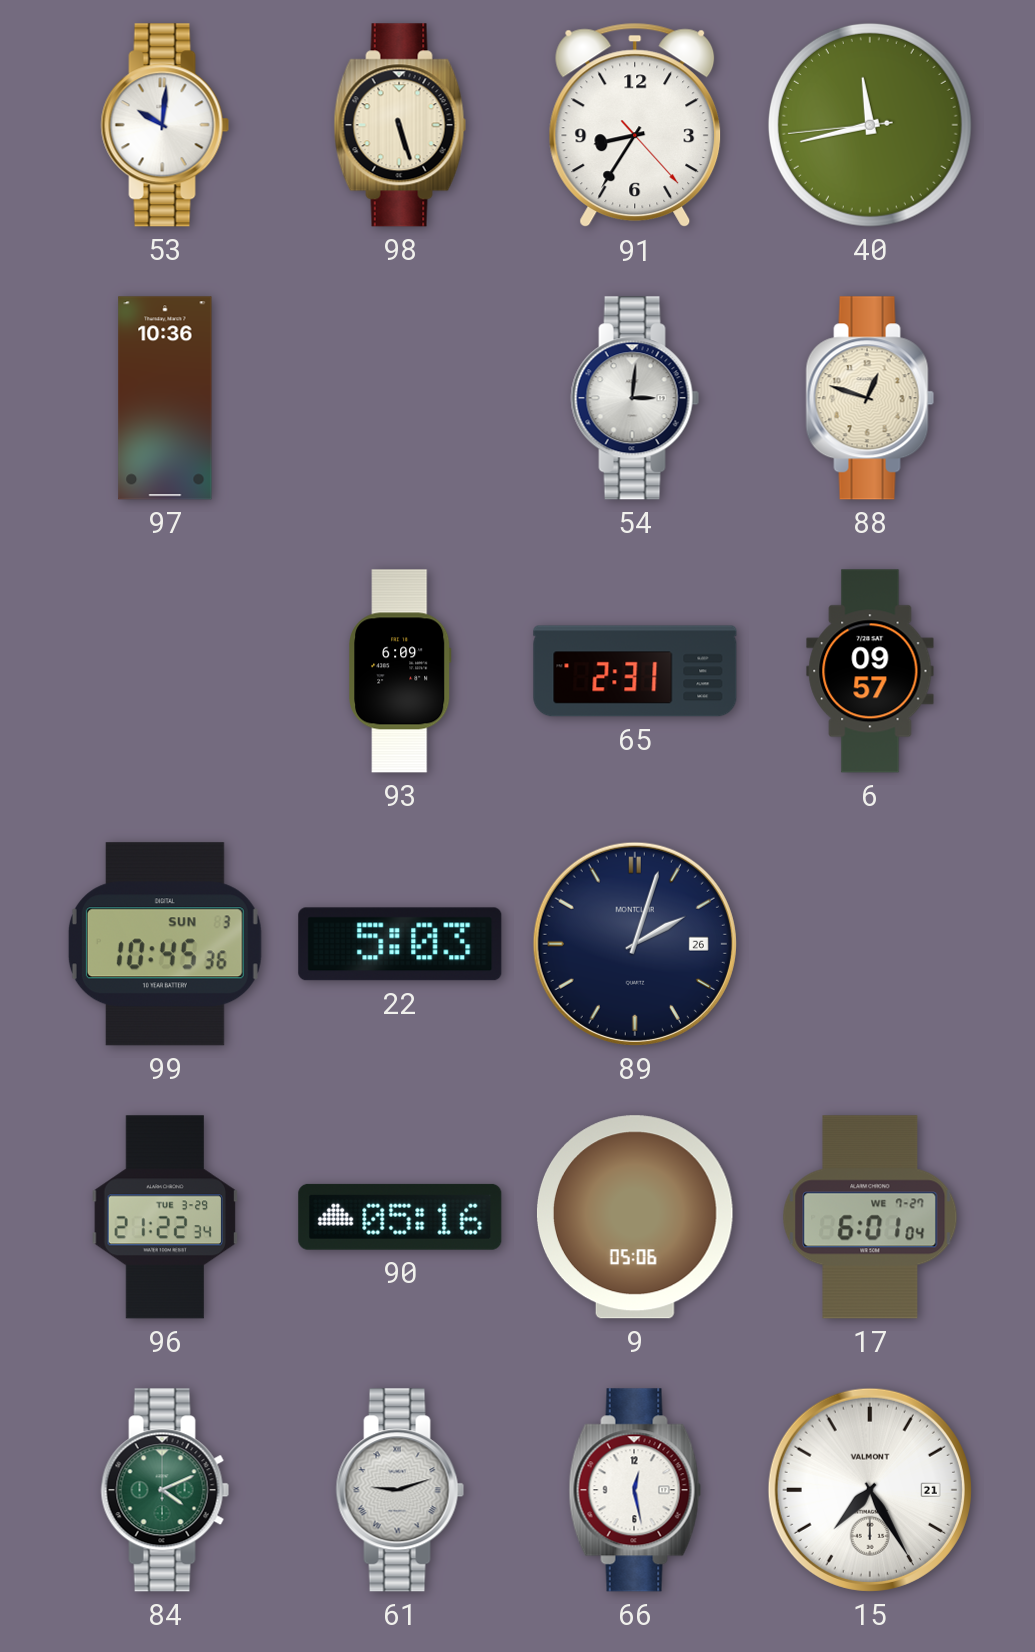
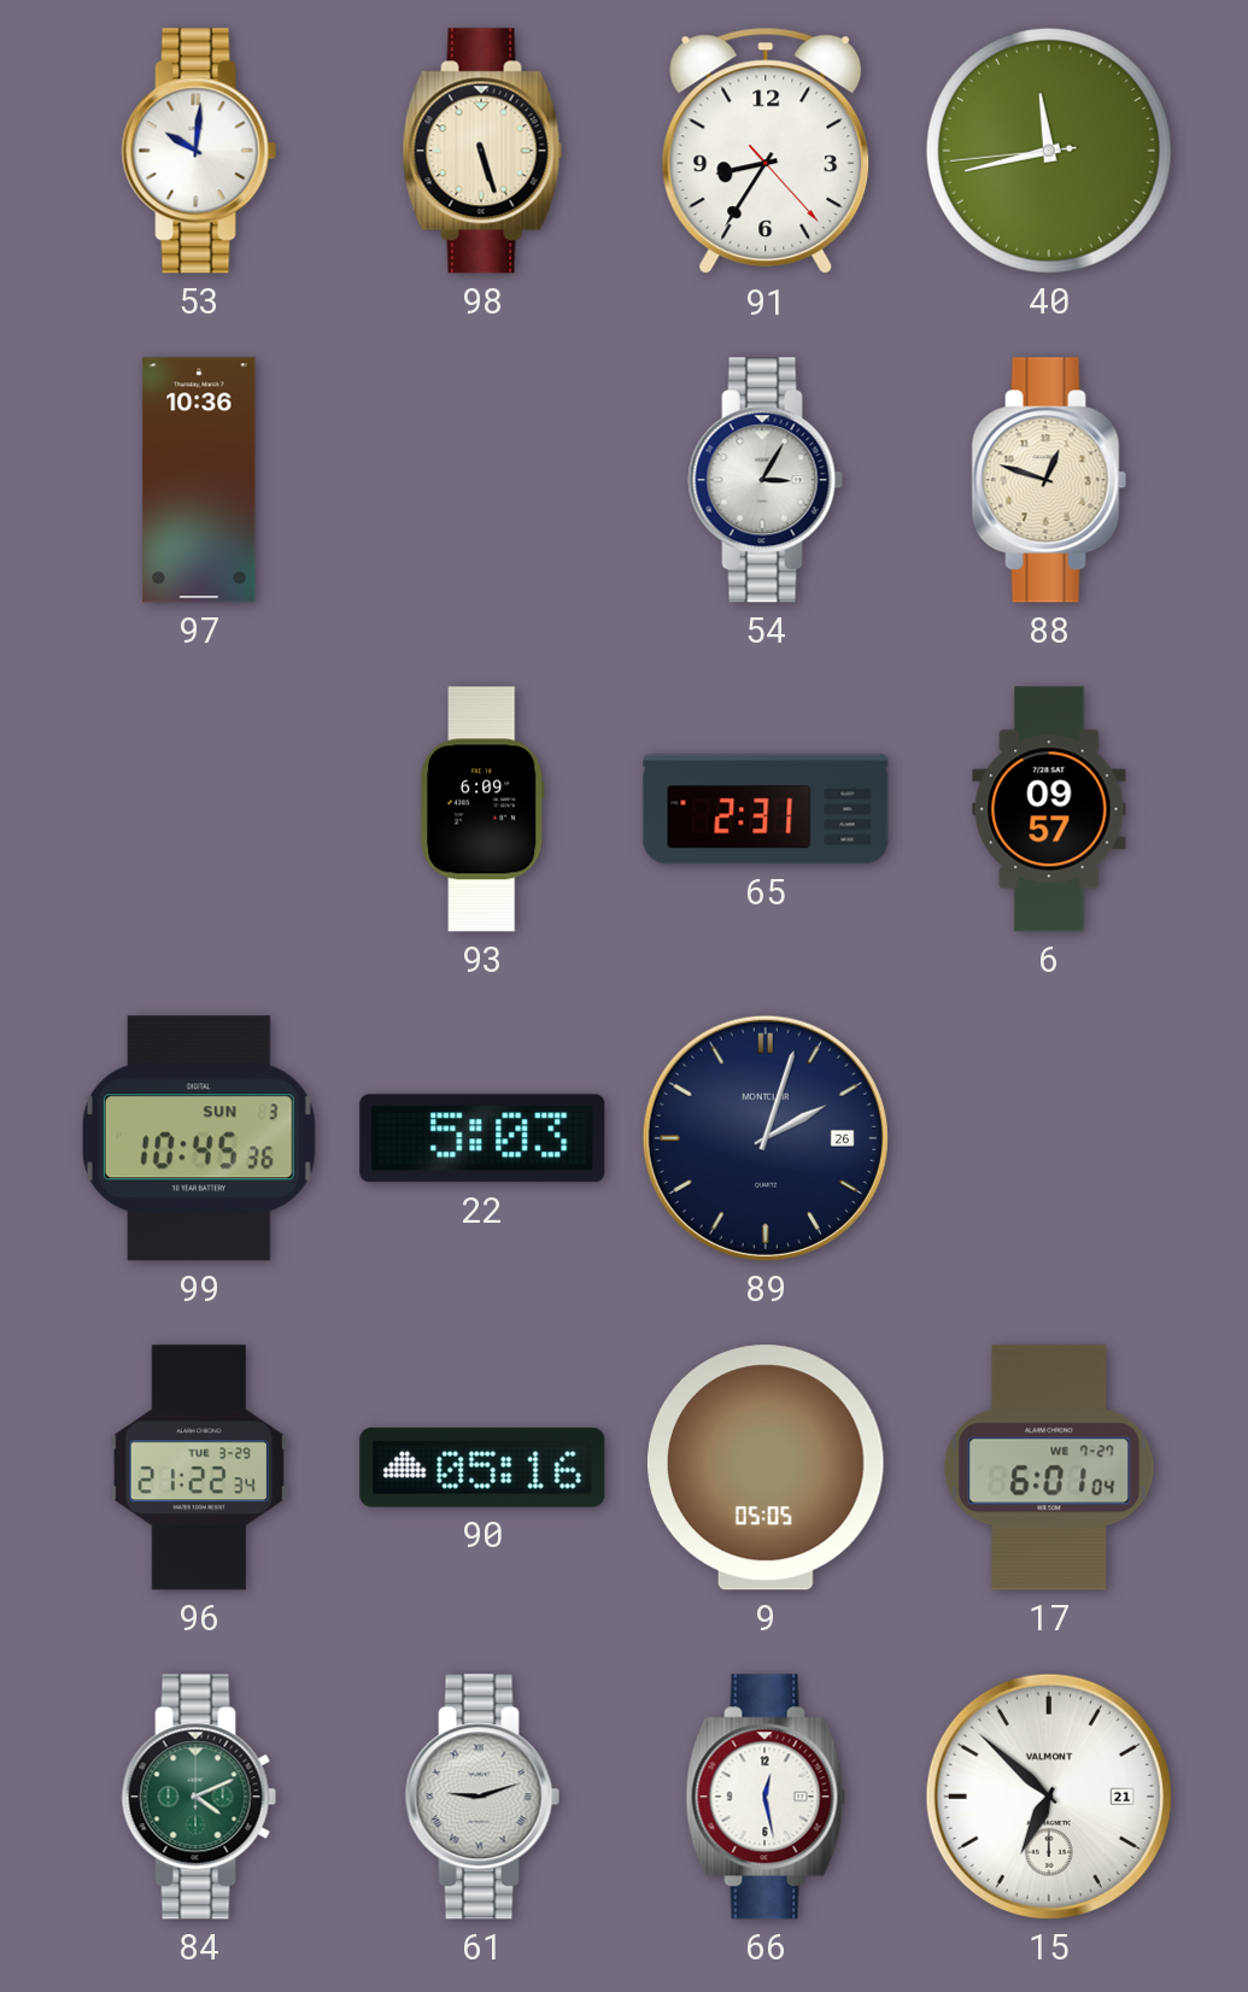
54: 3:01 -> 3:05 (766, 480)
9: 05:06 -> 05:05 (766, 1467)
15: 7:25 -> 6:52 (1049, 1797)
